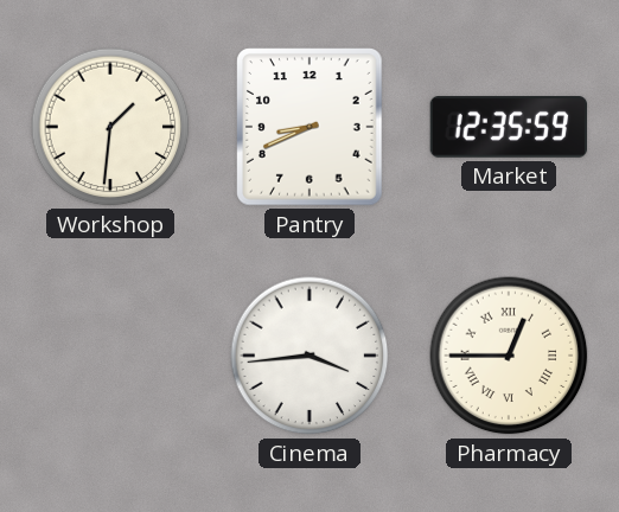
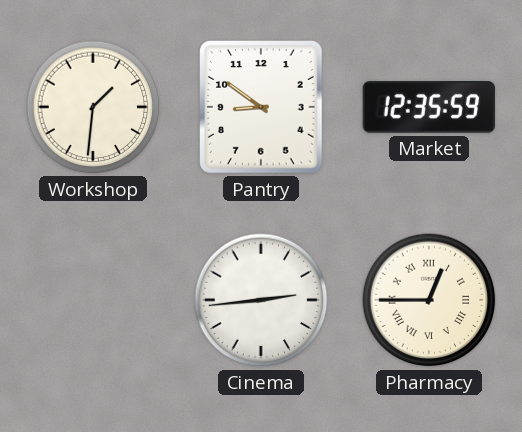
Pantry: 8:41 -> 8:51 (262, 107)
Cinema: 3:44 -> 2:44 (261, 300)
